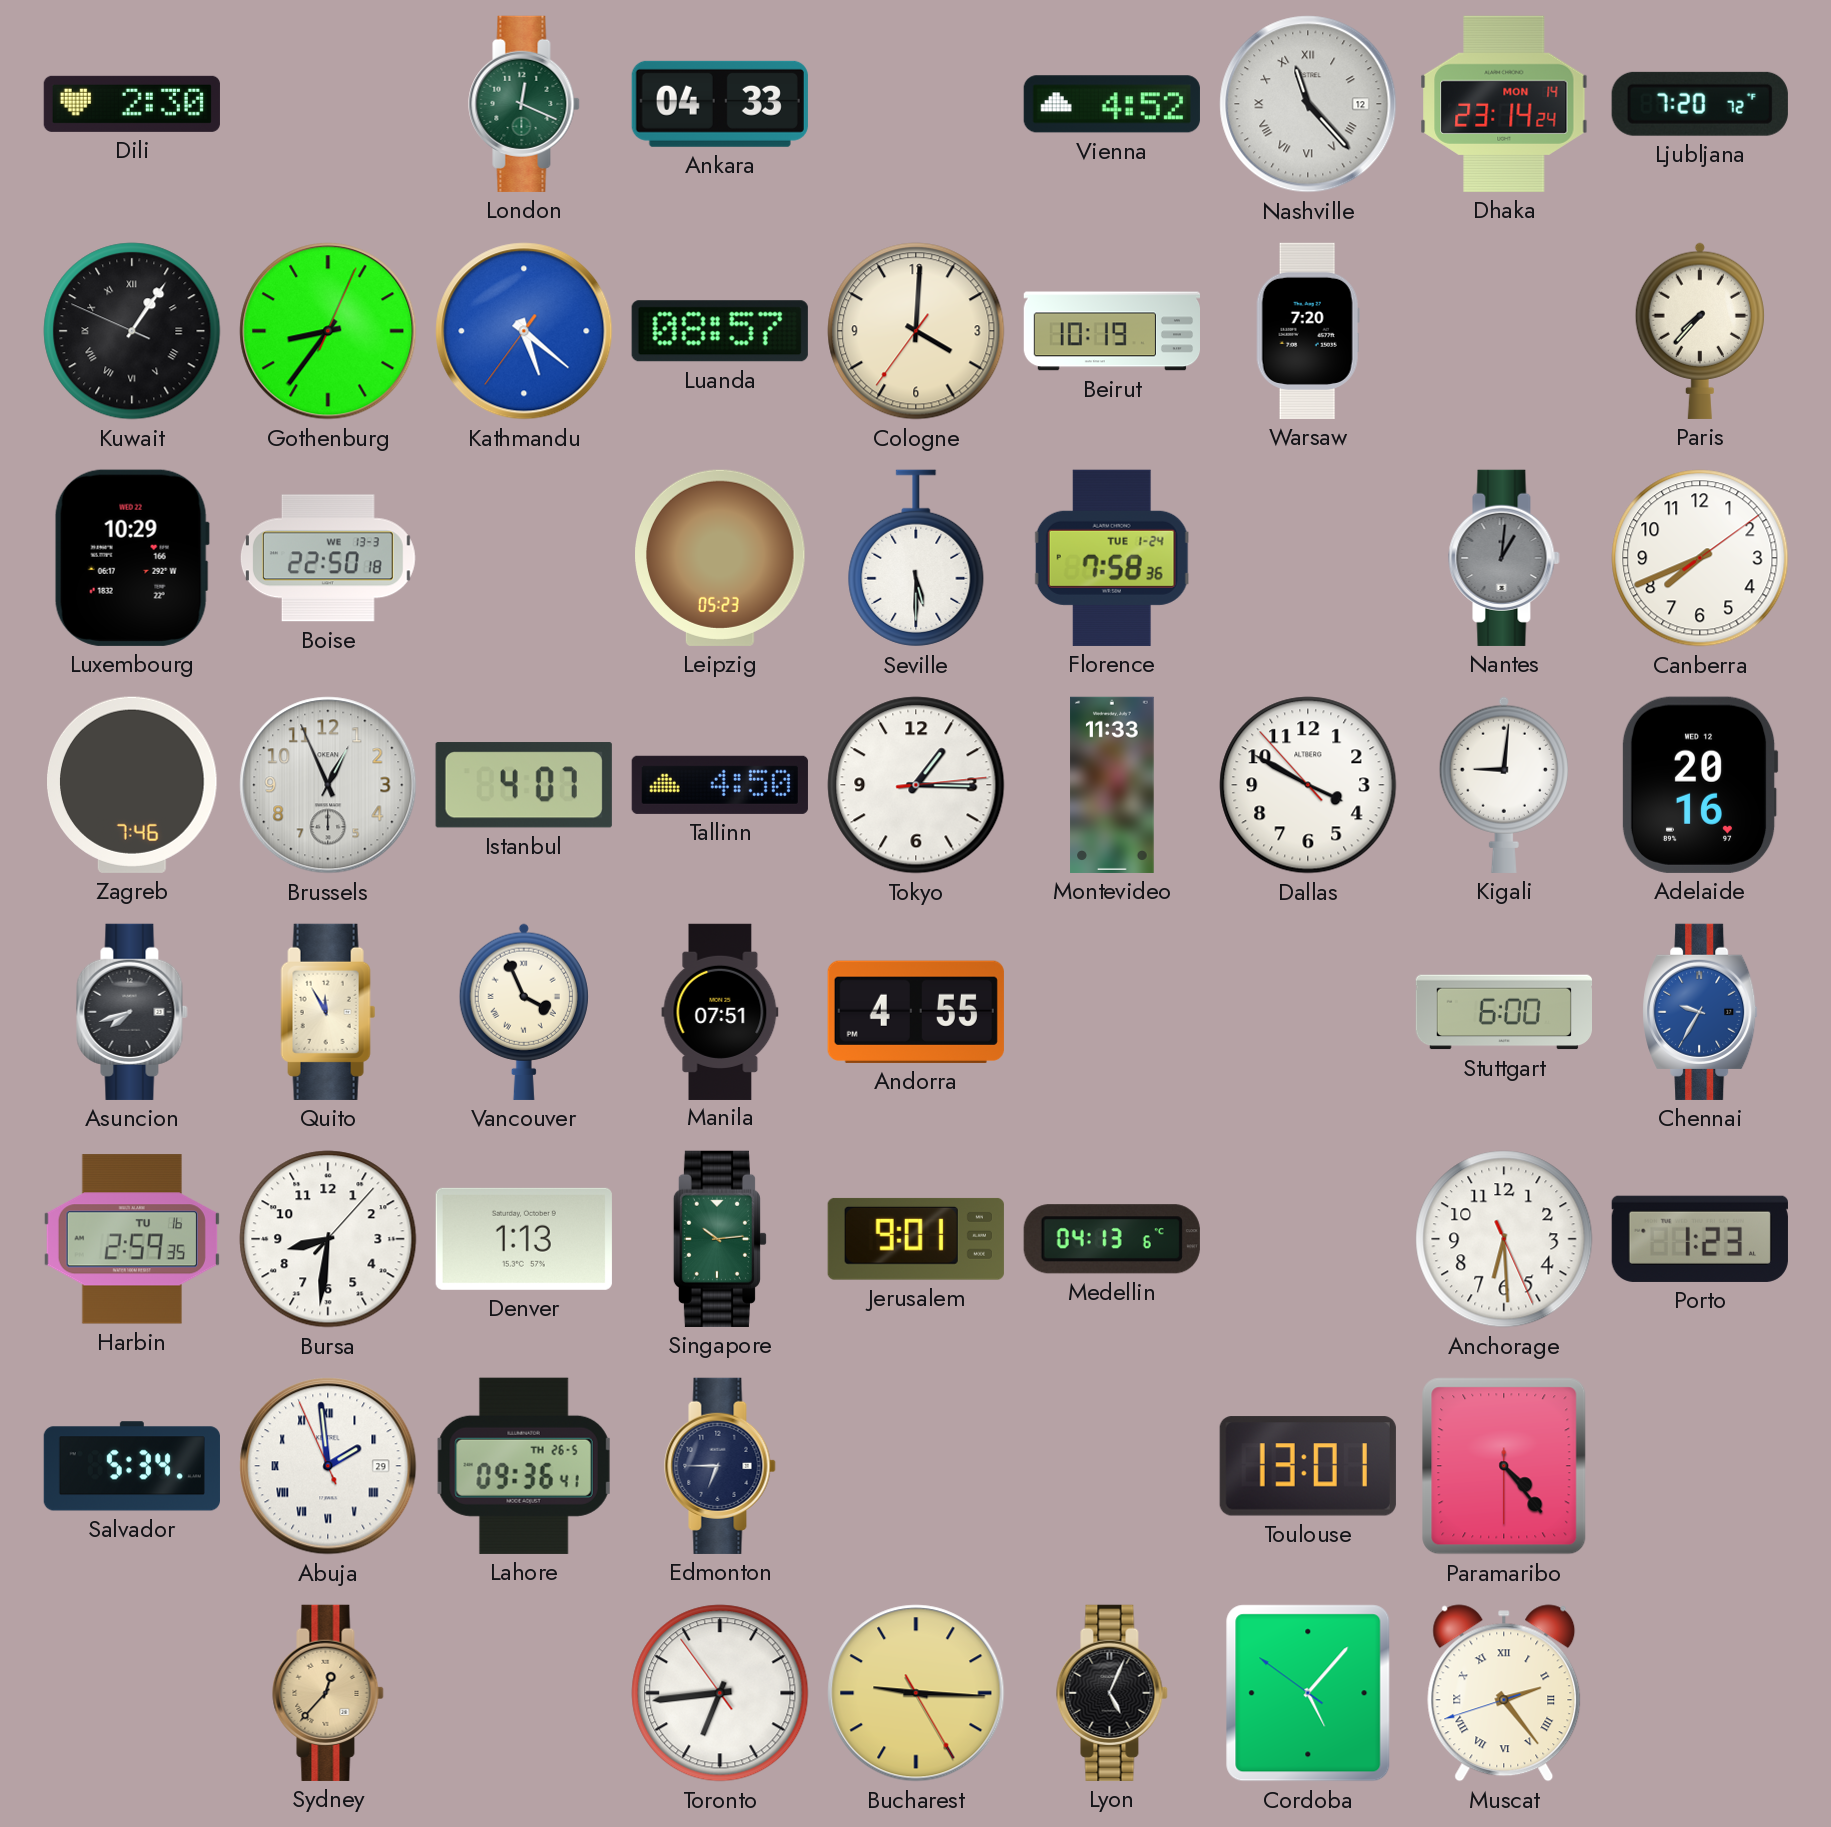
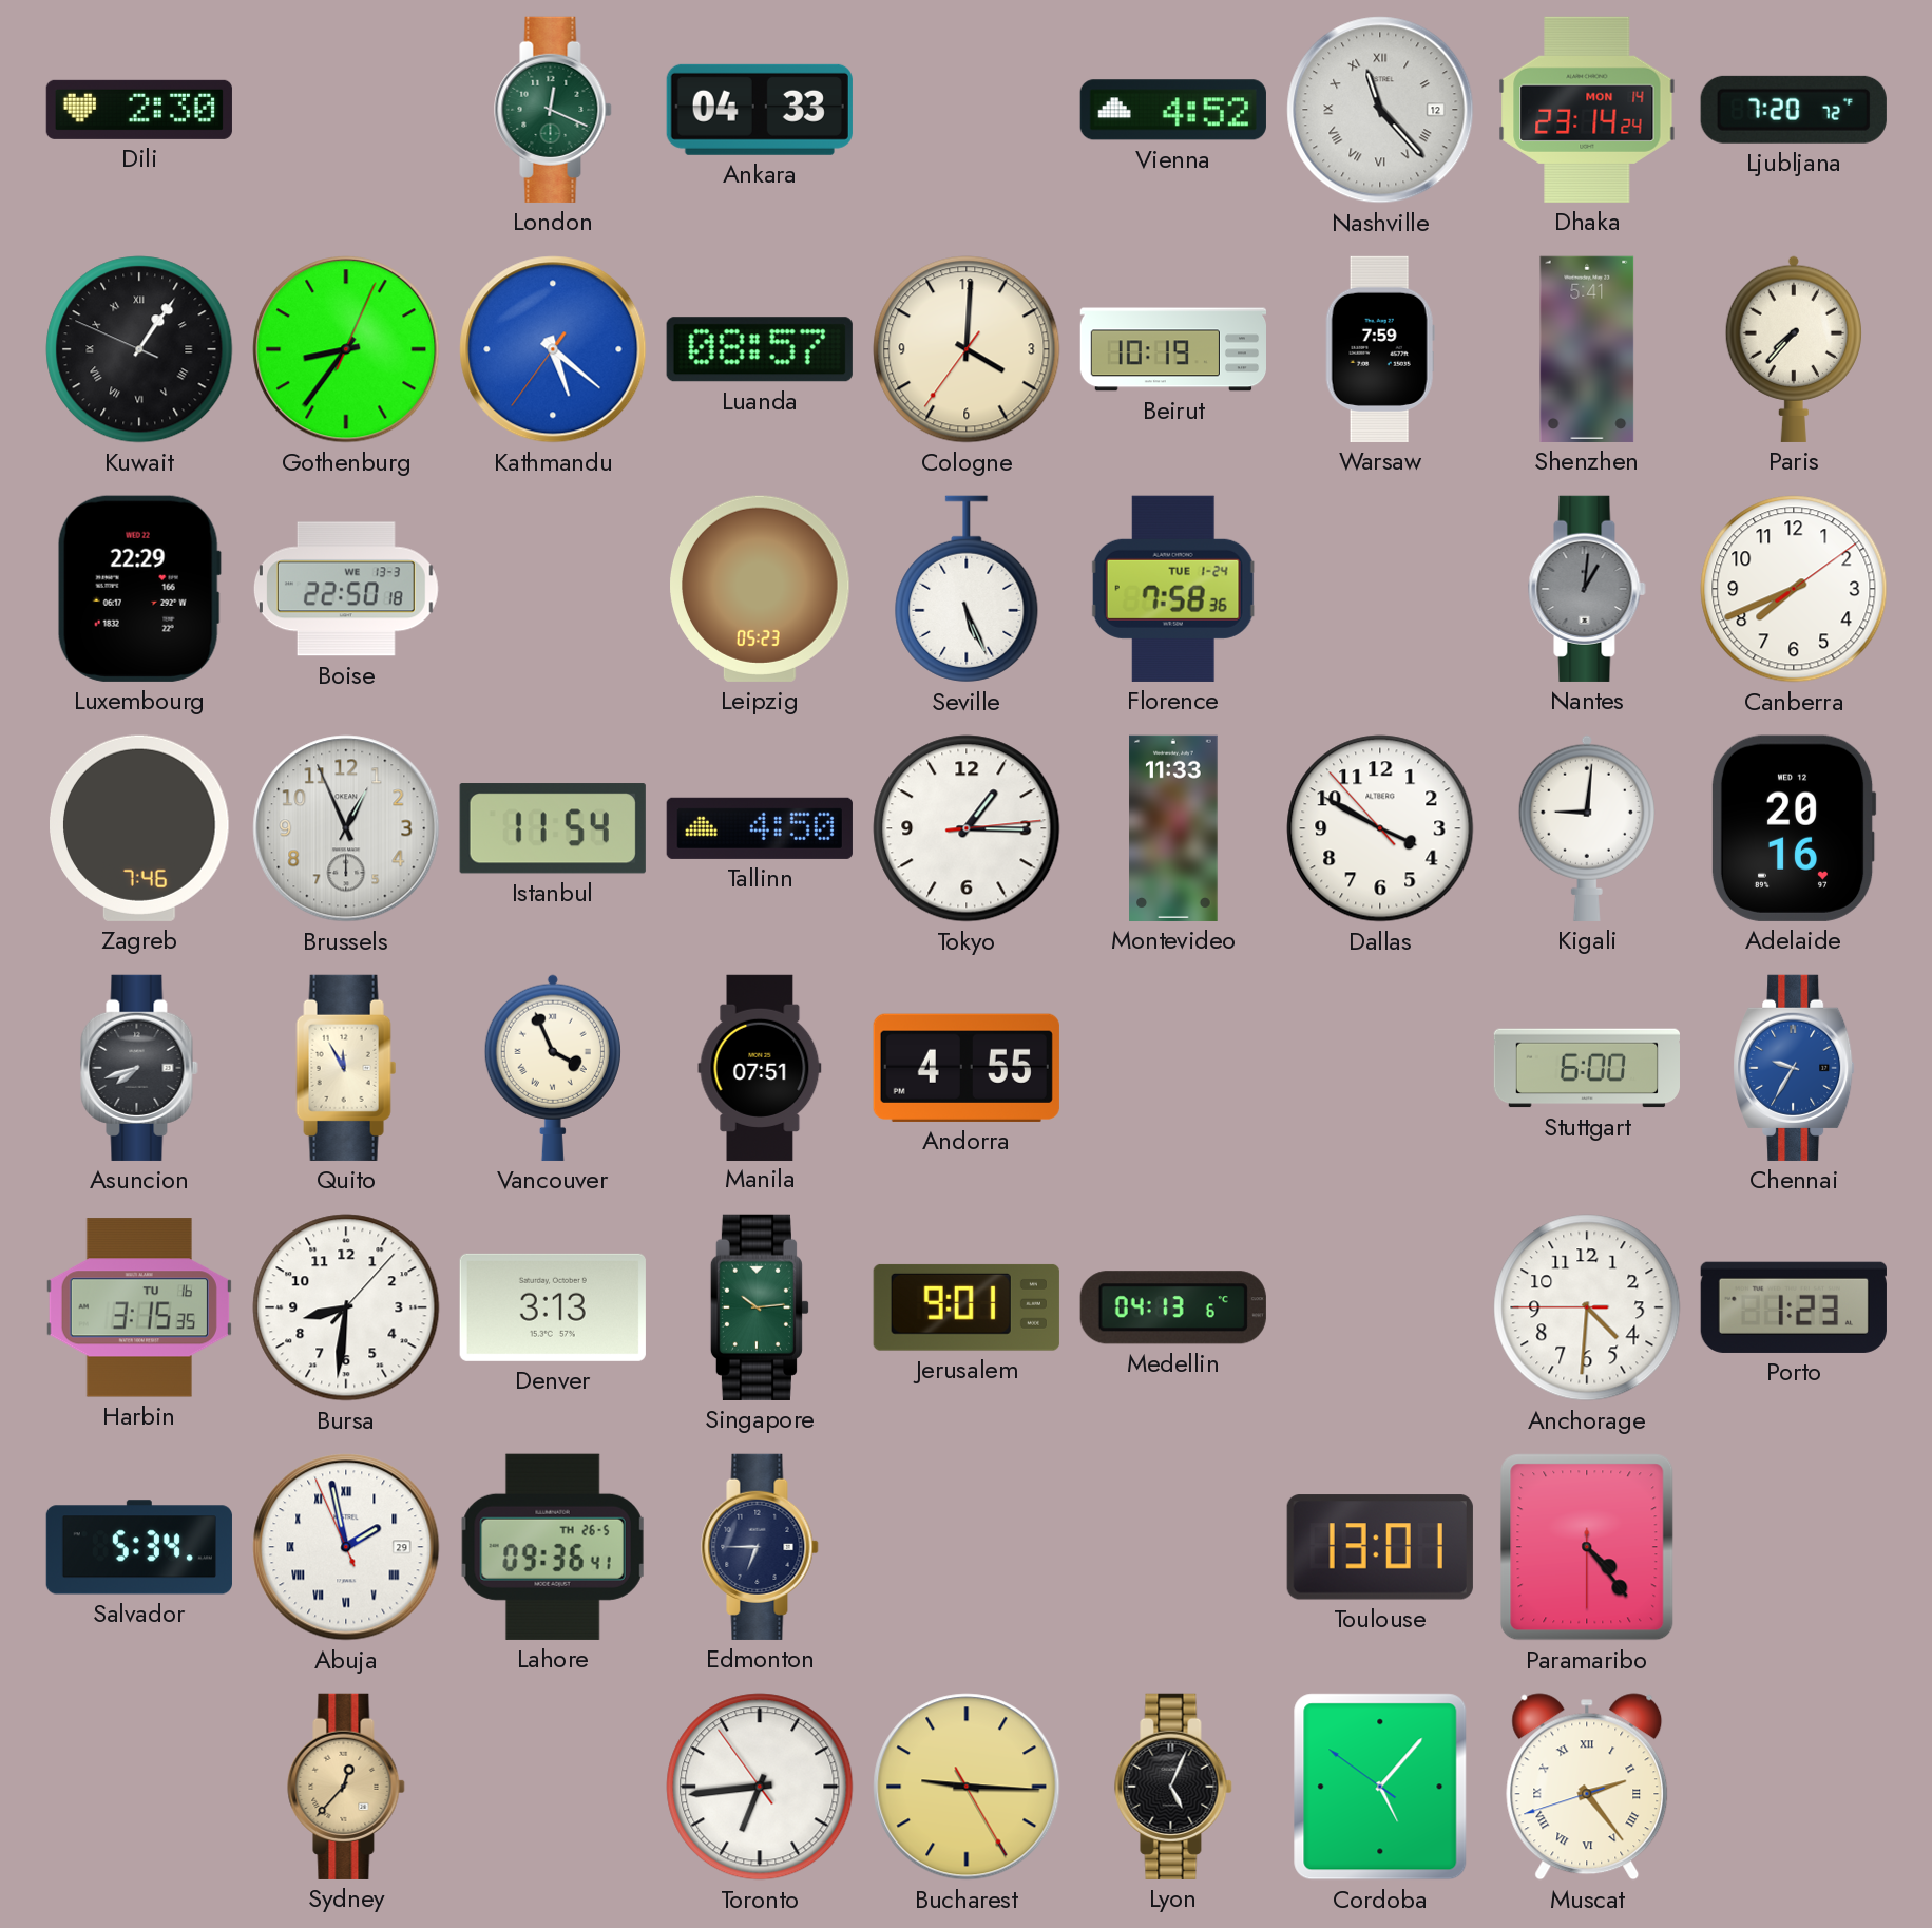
Warsaw: 7:20 -> 7:59 (1380, 349)
Shenzhen: none -> 5:41 (1587, 349)
Luxembourg: 10:29 -> 22:29 (139, 589)
Seville: 5:30 -> 5:26 (967, 589)
Istanbul: 4:07 -> 11:54 (553, 828)
Harbin: 2:59 -> 3:15 (139, 1307)
Denver: 1:13 -> 3:13 (553, 1307)
Anchorage: 6:29 -> 4:30 (1587, 1307)
Abuja: 1:58 -> 1:57 (346, 1547)
